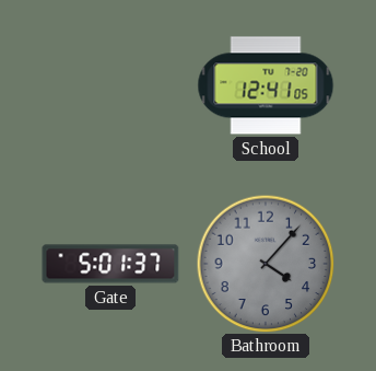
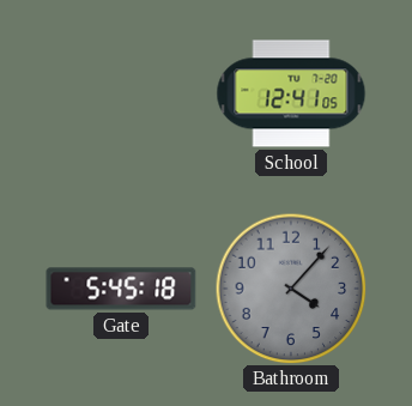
Gate: 5:01 -> 5:45 (121, 289)
